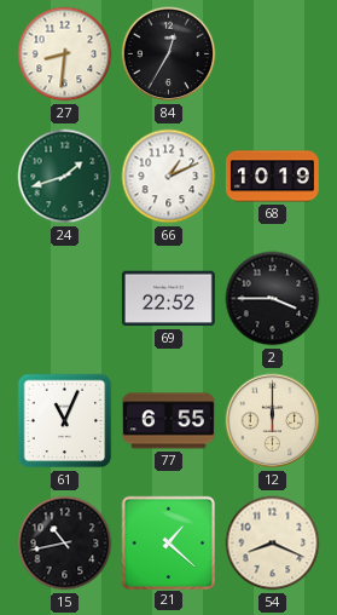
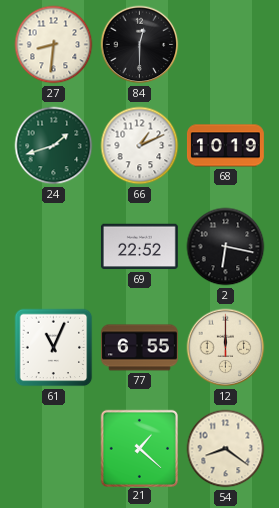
84: 12:35 -> 12:30 (140, 45)
2: 3:45 -> 6:17 (226, 247)
15: 10:43 -> none (65, 544)
54: 8:19 -> 8:21 (226, 449)
